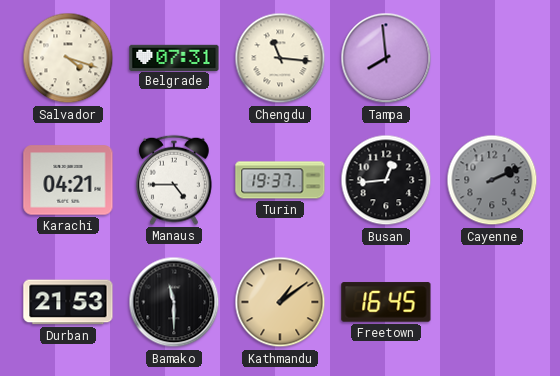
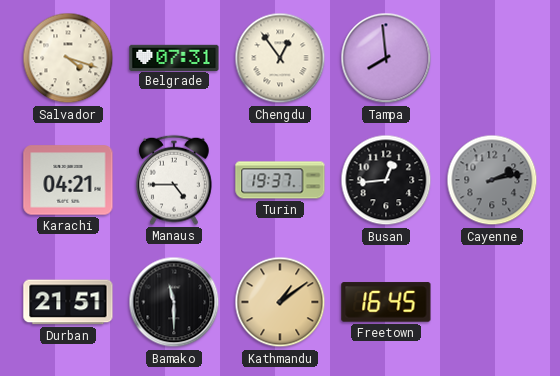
Chengdu: 11:16 -> 12:54 (280, 58)
Cayenne: 2:11 -> 2:13 (492, 180)
Durban: 21:53 -> 21:51 (68, 302)
